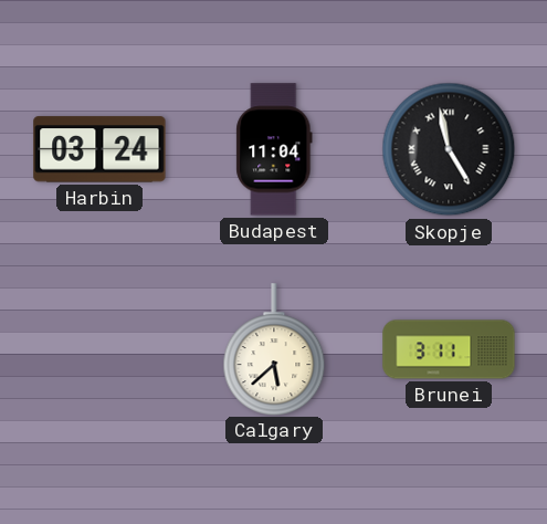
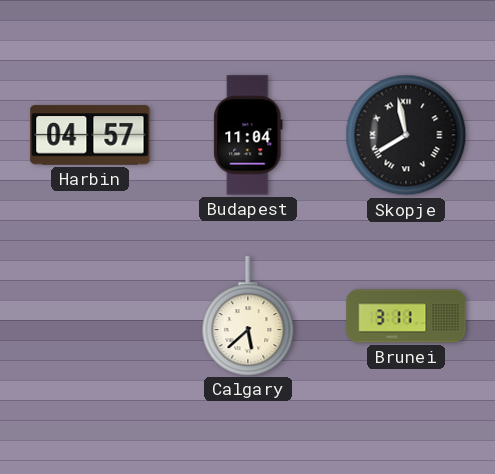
Harbin: 03:24 -> 04:57 (90, 135)
Skopje: 4:58 -> 7:58 (406, 135)
